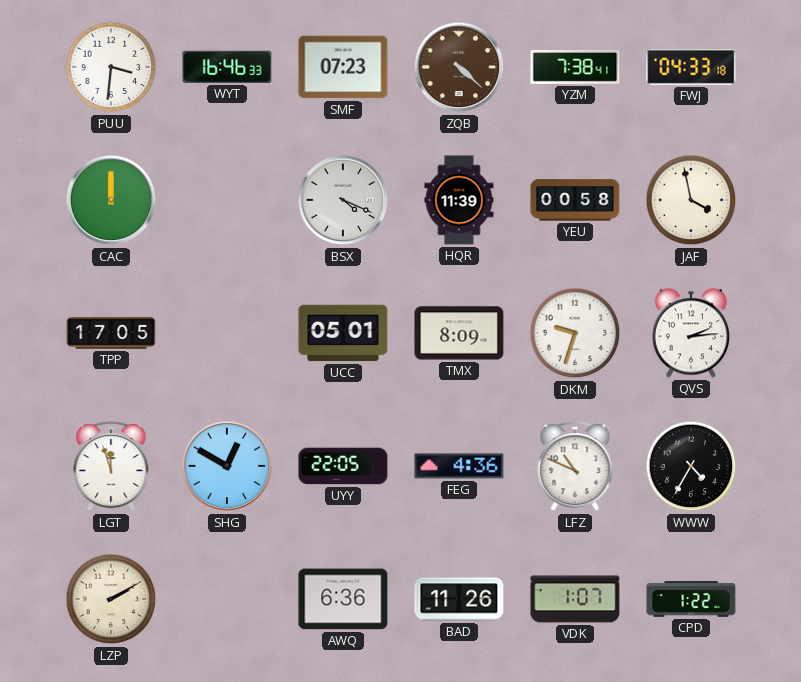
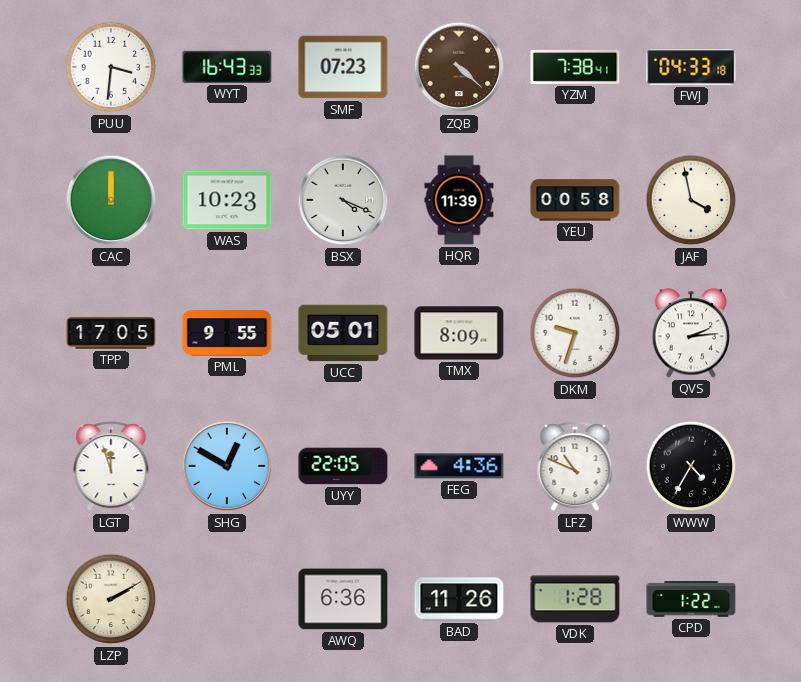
WYT: 16:46 -> 16:43 (227, 67)
WAS: none -> 10:23 (227, 200)
PML: none -> 9:55 (227, 333)
VDK: 1:07 -> 1:28 (575, 599)
